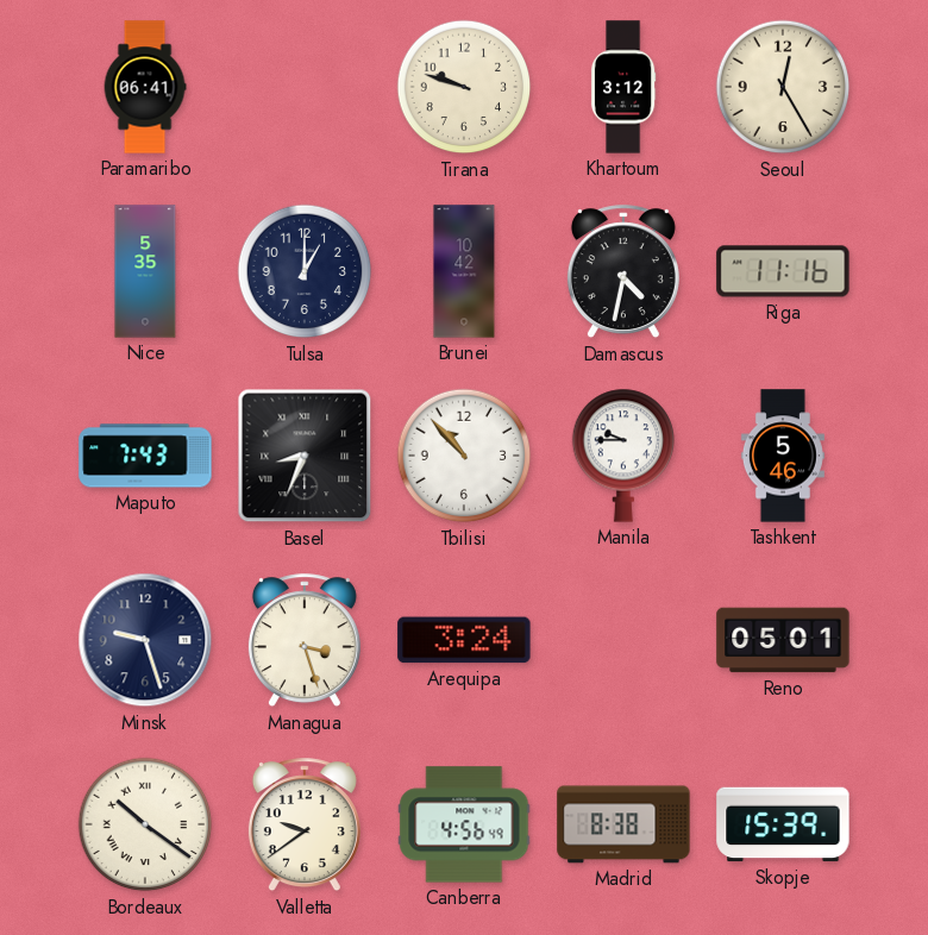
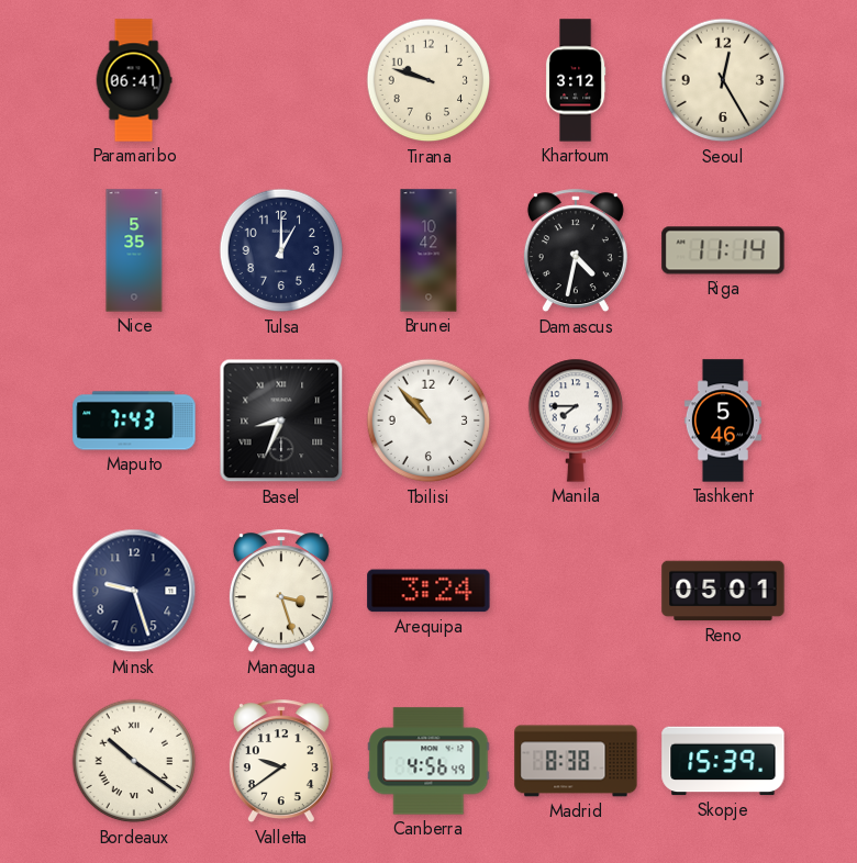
Riga: 11:16 -> 11:14 (723, 250)
Manila: 9:45 -> 7:45 (576, 421)
